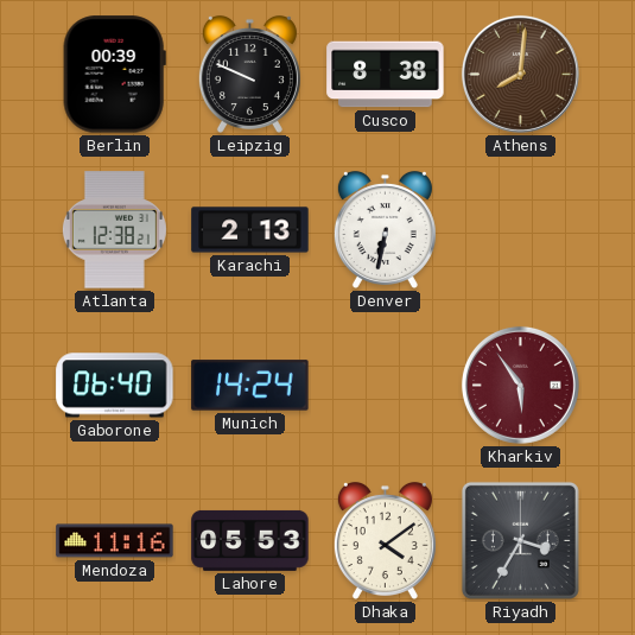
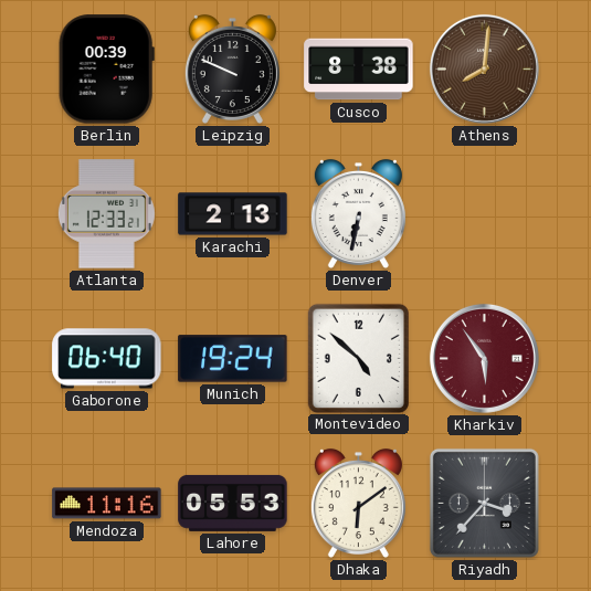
Atlanta: 12:38 -> 12:33 (106, 214)
Munich: 14:24 -> 19:24 (233, 359)
Montevideo: none -> 4:52 (358, 358)
Dhaka: 4:09 -> 6:09 (358, 503)
Riyadh: 3:35 -> 3:37 (484, 503)
